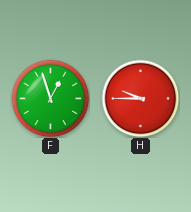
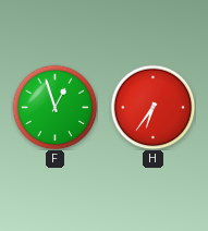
H: 9:45 -> 6:36 (152, 107)
